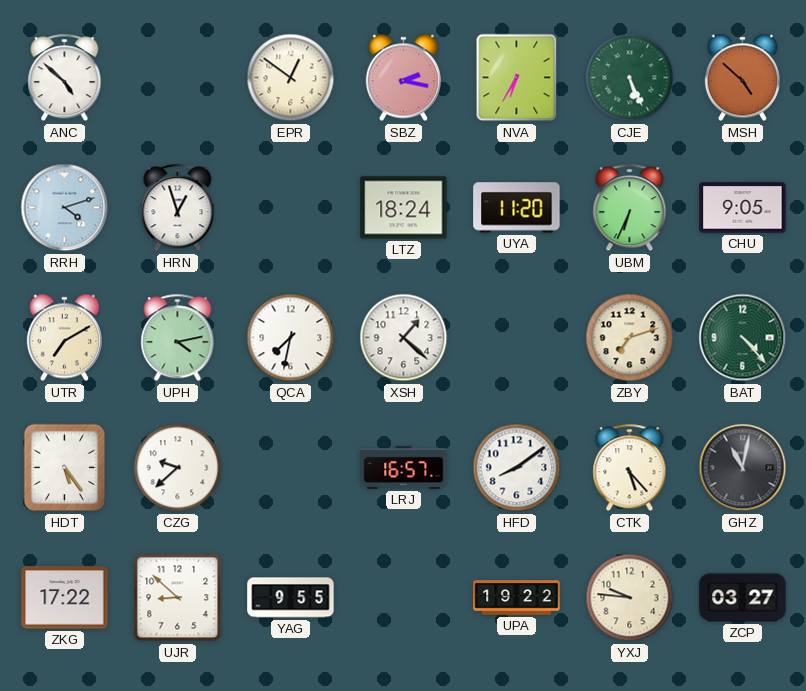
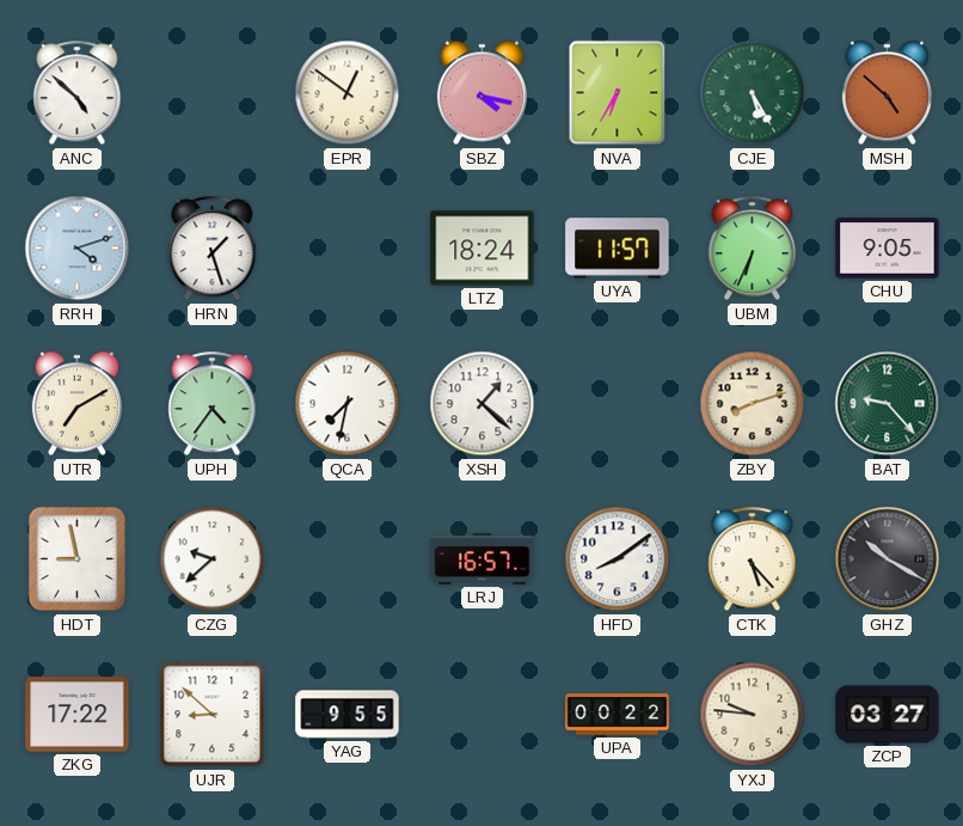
SBZ: 2:17 -> 4:17 (481, 93)
CJE: 5:26 -> 5:25 (753, 93)
HRN: 12:57 -> 1:27 (213, 249)
UYA: 11:20 -> 11:57 (618, 249)
UPH: 4:13 -> 4:36 (213, 404)
ZBY: 7:12 -> 8:12 (753, 404)
BAT: 4:23 -> 9:23 (888, 404)
HDT: 5:24 -> 8:58 (78, 559)
GHZ: 11:02 -> 10:20 (888, 559)
UPA: 19:22 -> 00:22 (618, 715)
